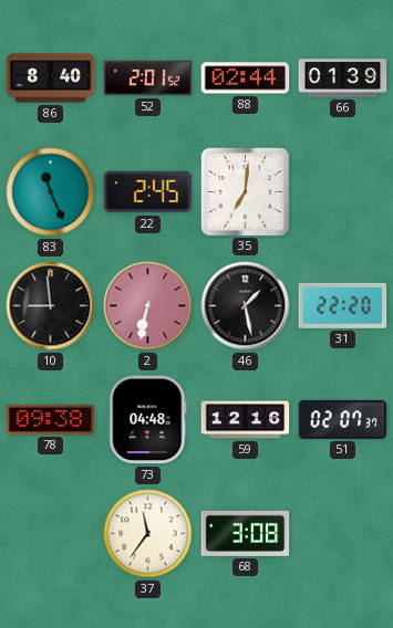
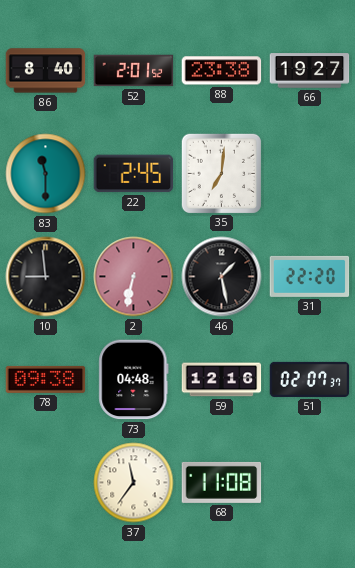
88: 02:44 -> 23:38 (222, 71)
66: 01:39 -> 19:27 (310, 71)
83: 11:26 -> 11:30 (46, 174)
68: 3:08 -> 11:08 (222, 482)
